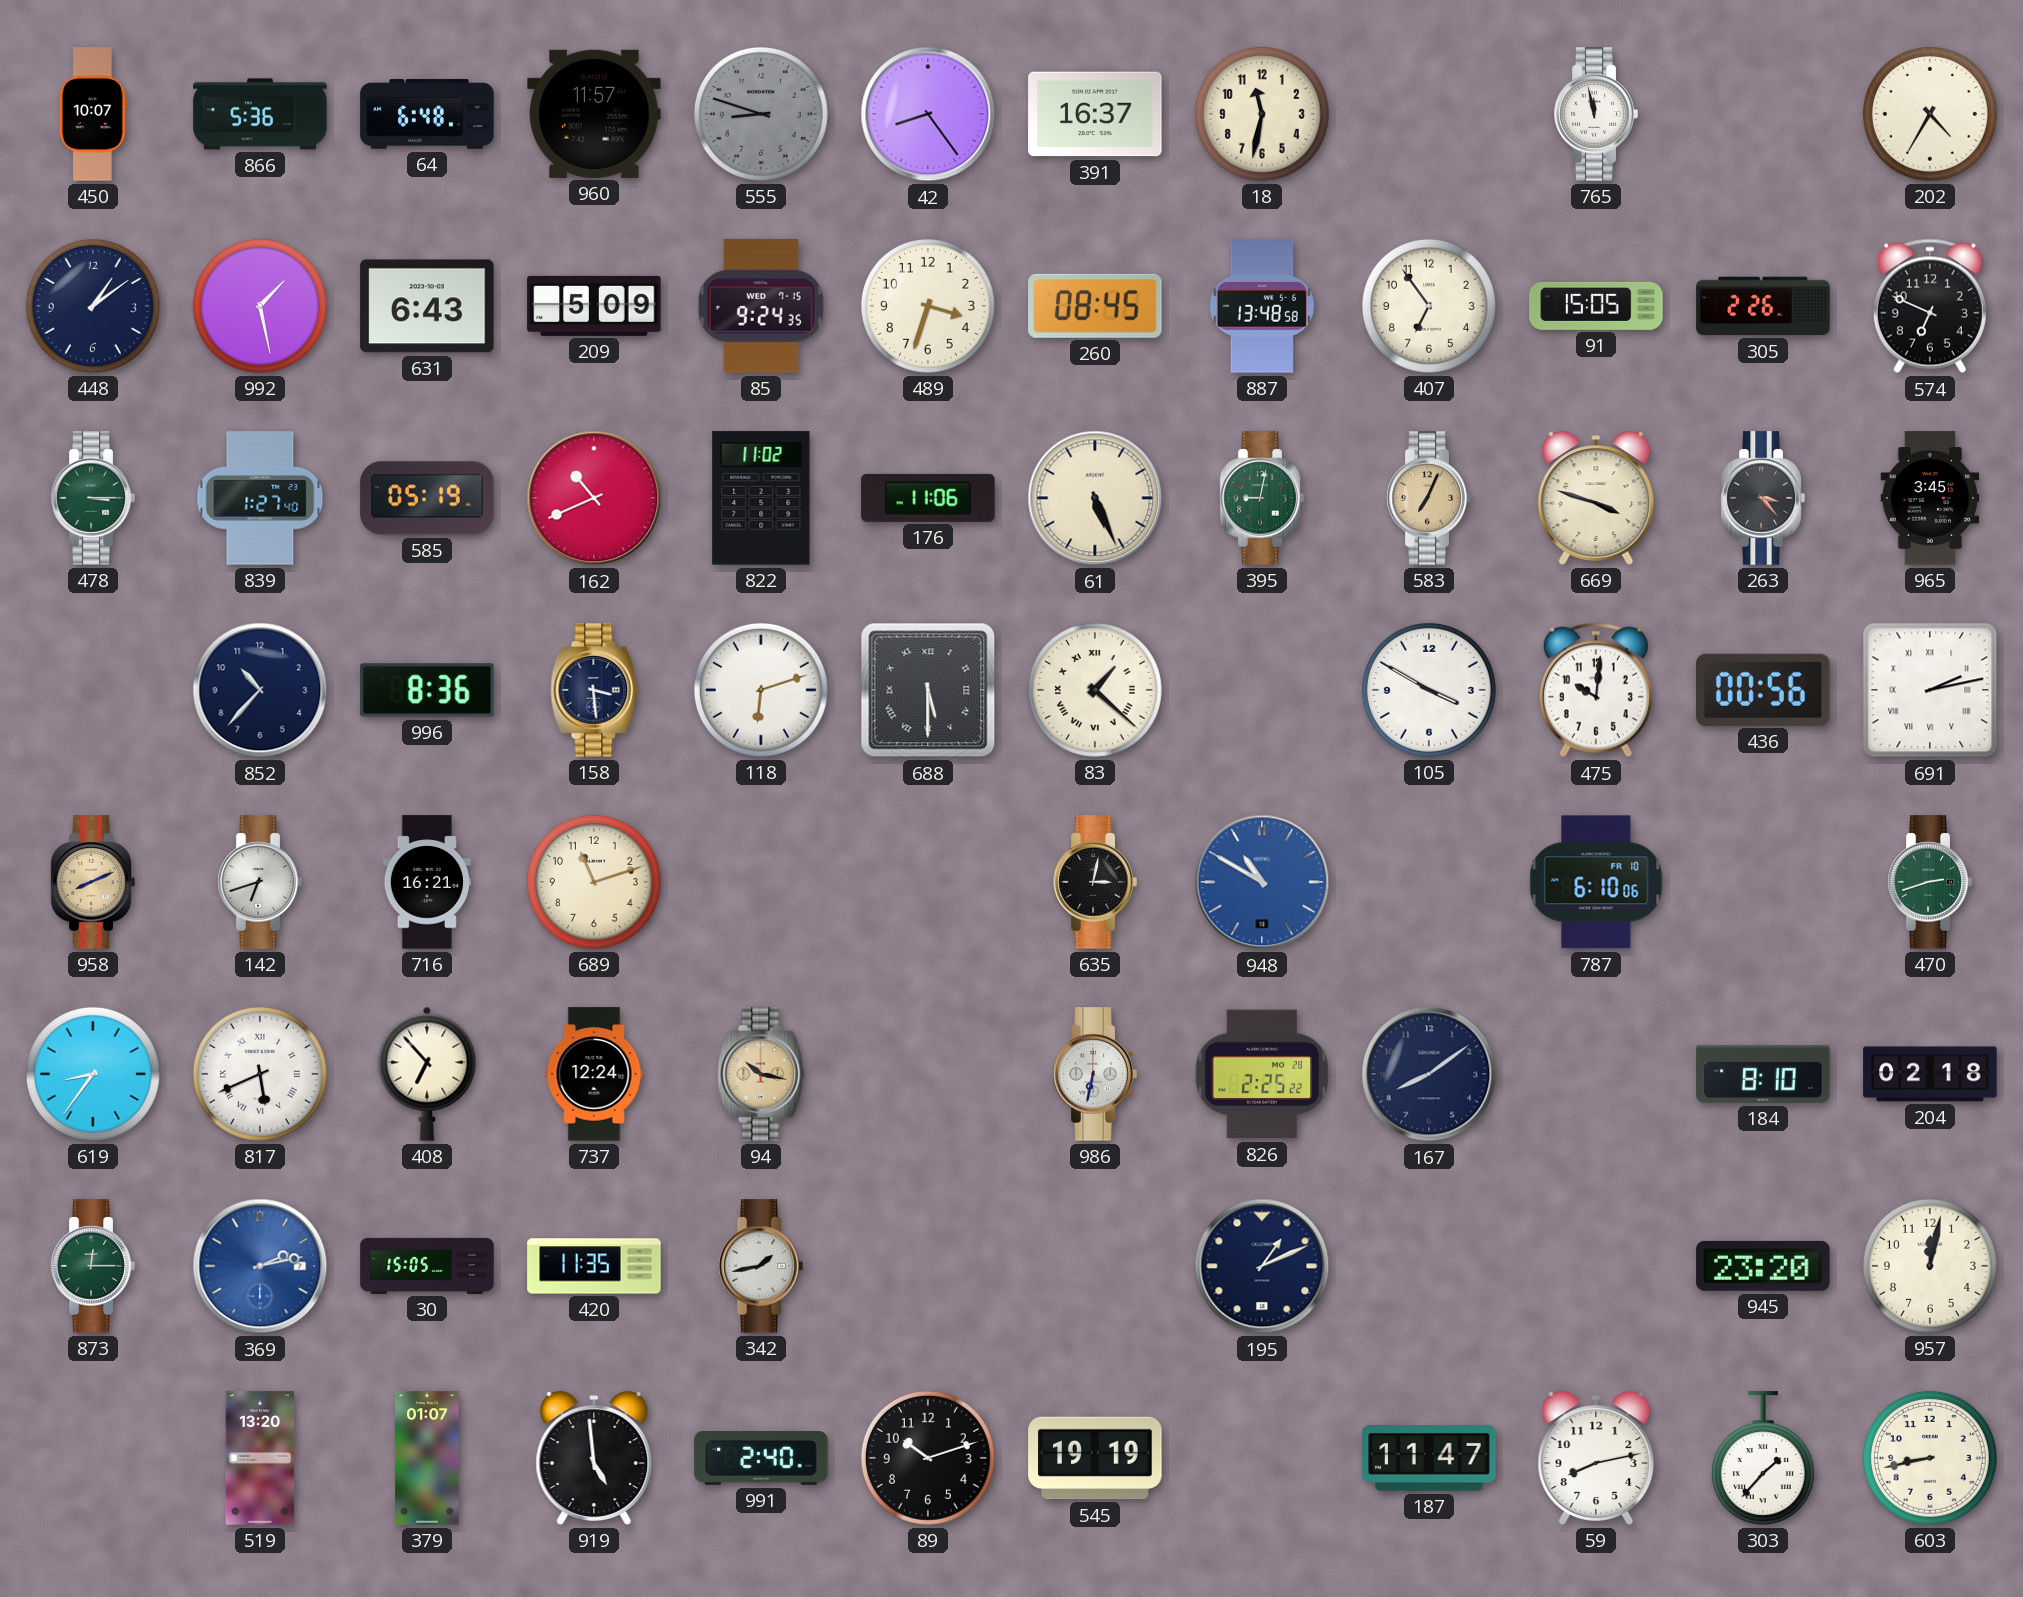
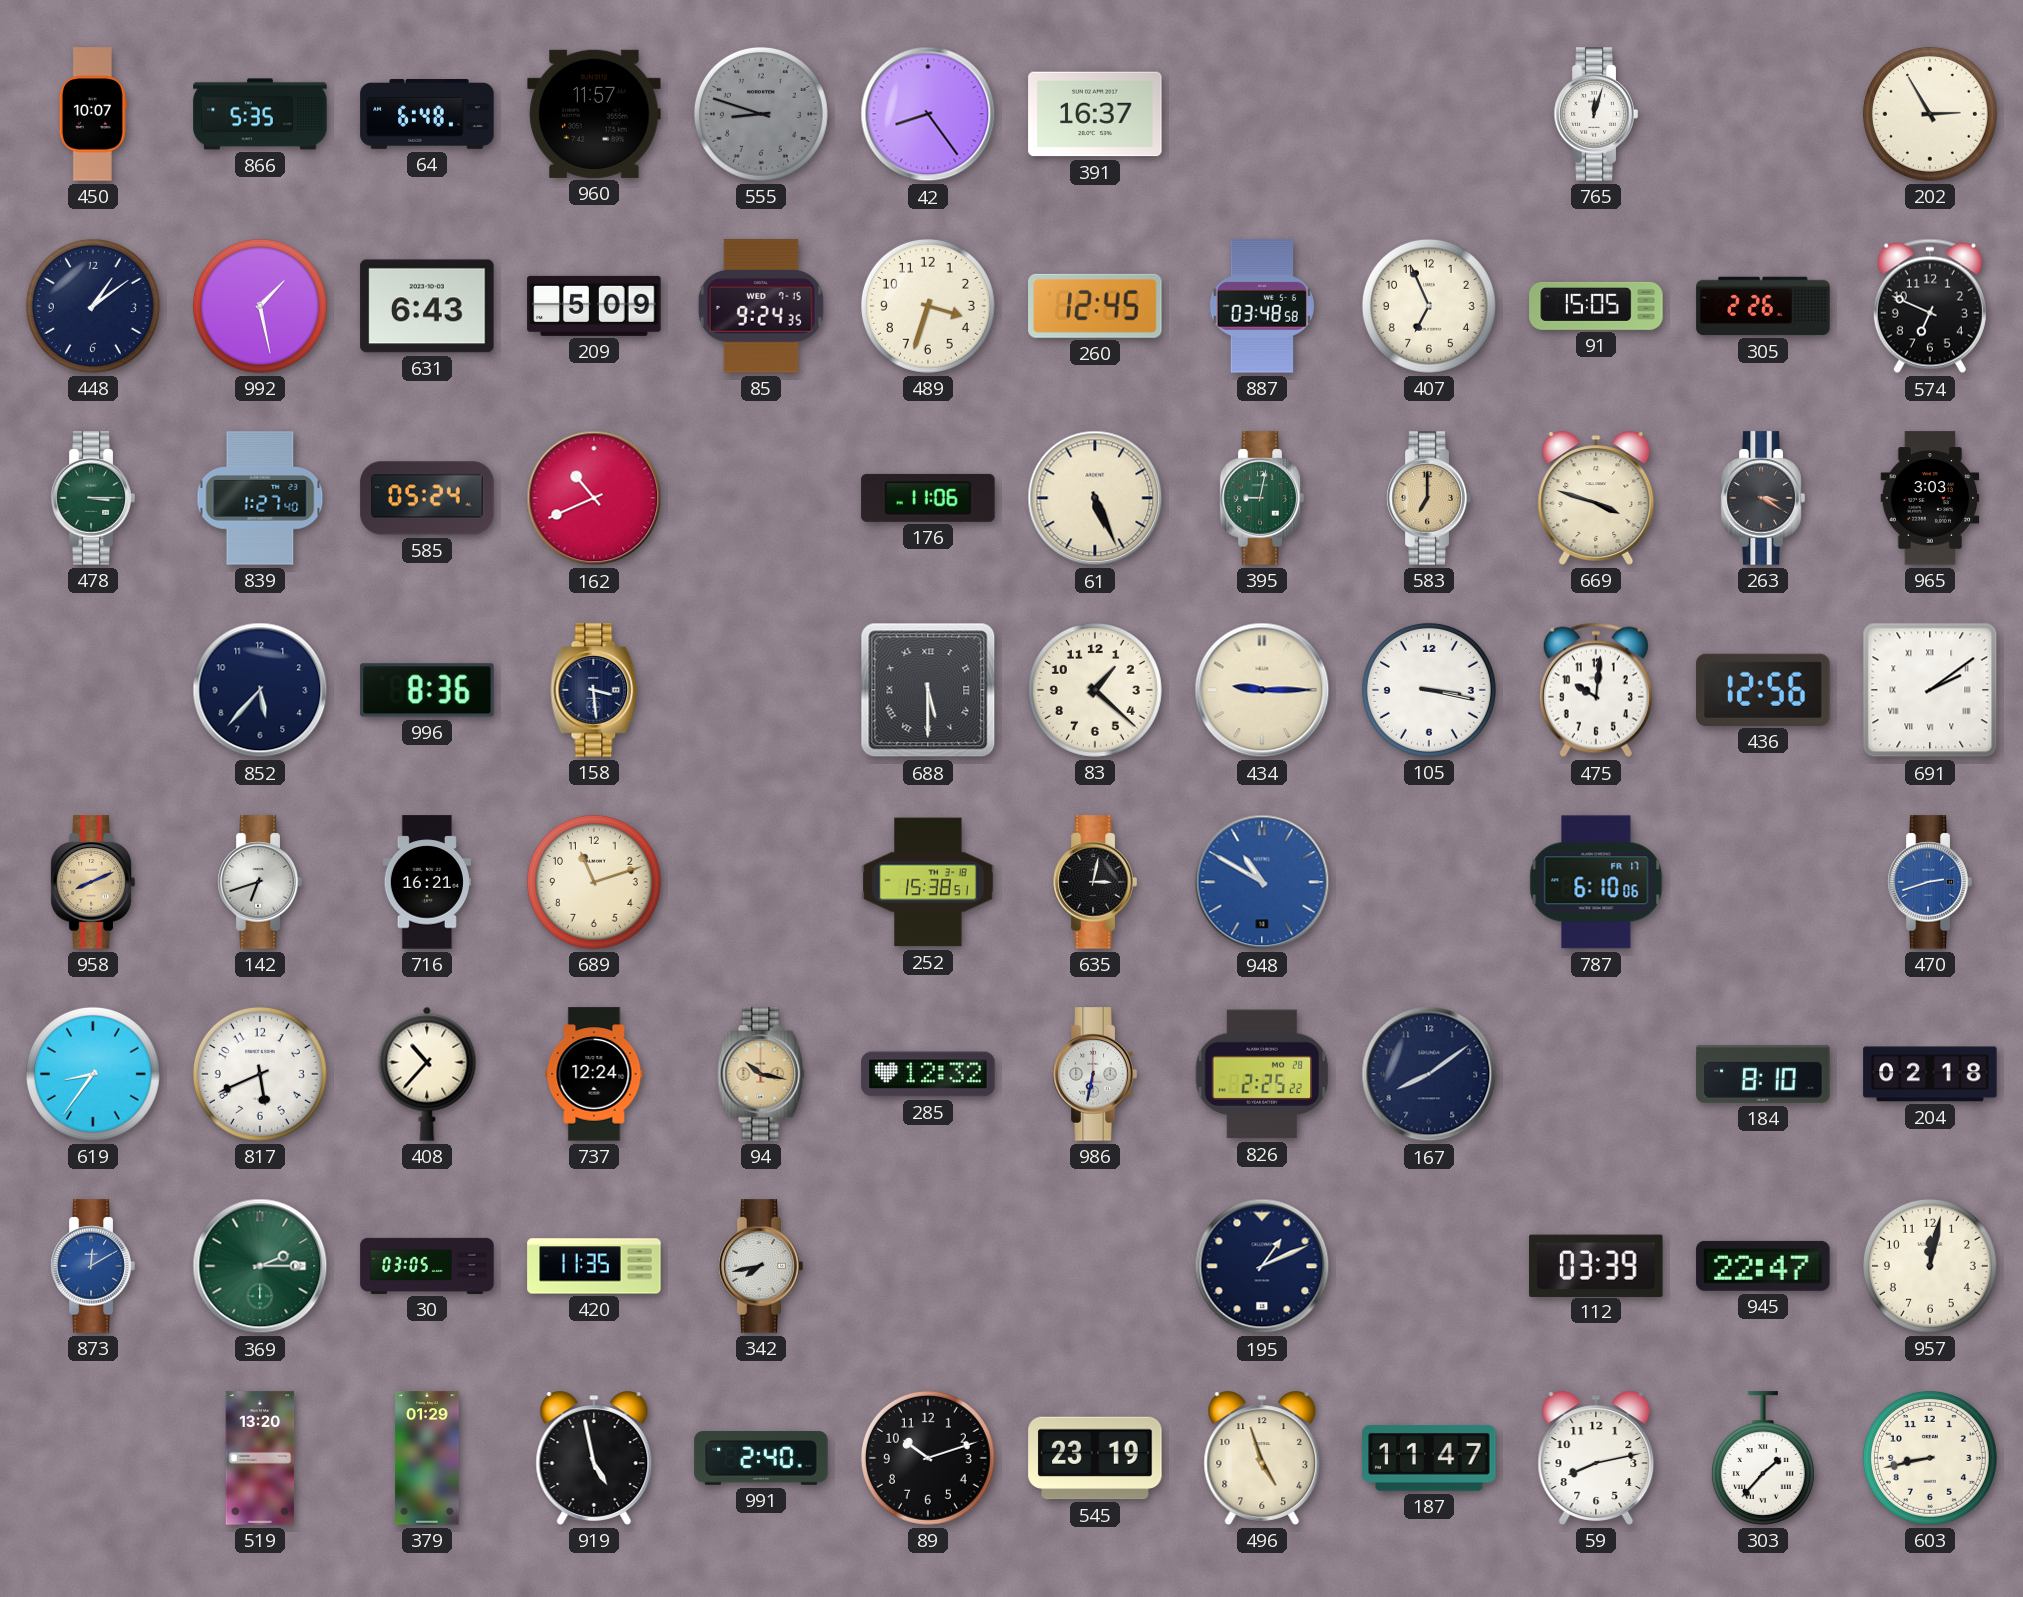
866: 5:36 -> 5:35 (260, 114)
18: 11:32 -> none (1262, 114)
765: 11:58 -> 12:03 (1596, 114)
202: 4:35 -> 2:55 (1930, 114)
260: 08:45 -> 12:45 (1095, 306)
887: 13:48 -> 03:48 (1262, 306)
407: 6:54 -> 6:56 (1429, 306)
585: 05:19 -> 05:24 (427, 498)
822: 11:02 -> none (761, 498)
583: 7:04 -> 7:00 (1429, 498)
263: 3:23 -> 3:20 (1763, 498)
965: 3:45 -> 3:03 (1930, 498)
852: 10:37 -> 5:37 (260, 690)
118: 6:12 -> none (761, 690)
83 numerals: Roman -> Arabic (1095, 690)
434: none -> 9:15 (1262, 690)
105: 3:50 -> 3:17 (1429, 690)
436: 00:56 -> 12:56 (1763, 690)
691: 2:13 -> 2:09 (1930, 690)
252: none -> 15:38 (928, 882)
787 date: FR 10 -> FR 17 (1596, 882)
470 dial: green -> blue (1930, 882)
817 numerals: Roman -> Arabic (260, 1074)
408: 6:53 -> 10:37 (427, 1074)
285: none -> 12:32 (928, 1074)
873: 12:15 -> 12:10 (93, 1266)
873 dial: green -> blue (93, 1266)
369: 2:13 -> 2:15 (260, 1266)
369 dial: blue -> green (260, 1266)
30: 15:05 -> 03:05 (427, 1266)
342: 1:43 -> 7:43 (761, 1266)
112: none -> 03:39 (1596, 1265)
945: 23:20 -> 22:47 (1763, 1266)
379: 01:07 -> 01:29 (427, 1458)
919: 4:59 -> 4:58 (594, 1458)
545: 19:19 -> 23:19 (1095, 1458)
496: none -> 4:57 (1262, 1458)
